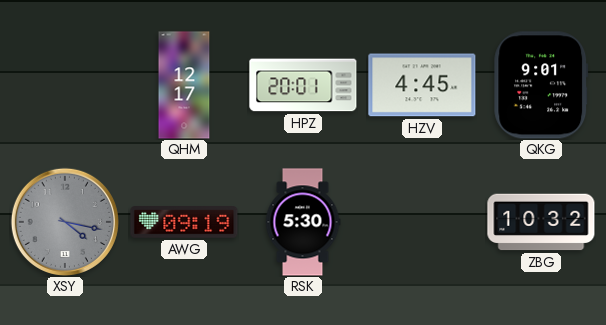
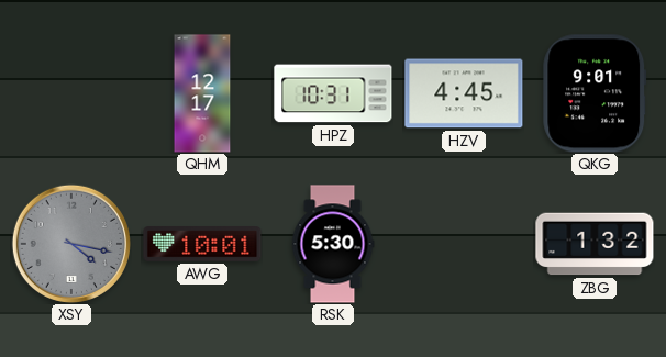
HPZ: 20:01 -> 10:31 (333, 93)
AWG: 09:19 -> 10:01 (202, 245)
ZBG: 10:32 -> 1:32 (595, 244)
